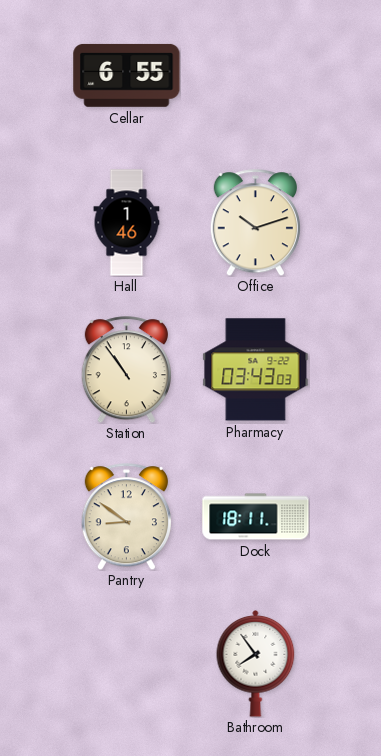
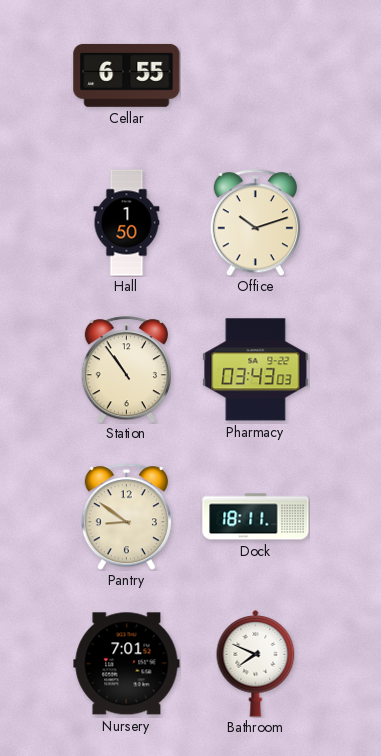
Hall: 1:46 -> 1:50 (127, 223)
Nursery: none -> 7:01 (127, 664)
Bathroom: 7:54 -> 7:49 (256, 664)
